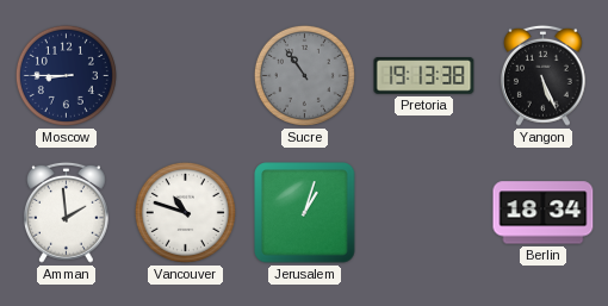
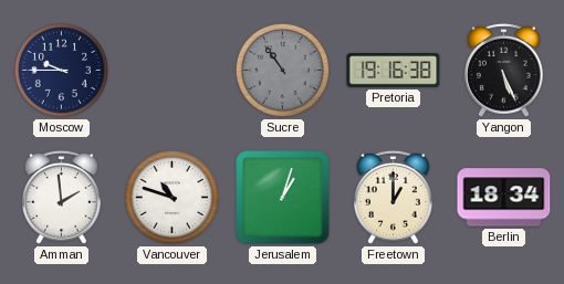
Moscow: 8:45 -> 9:45 (61, 70)
Pretoria: 19:13 -> 19:16 (394, 71)
Freetown: none -> 1:00 (393, 197)
